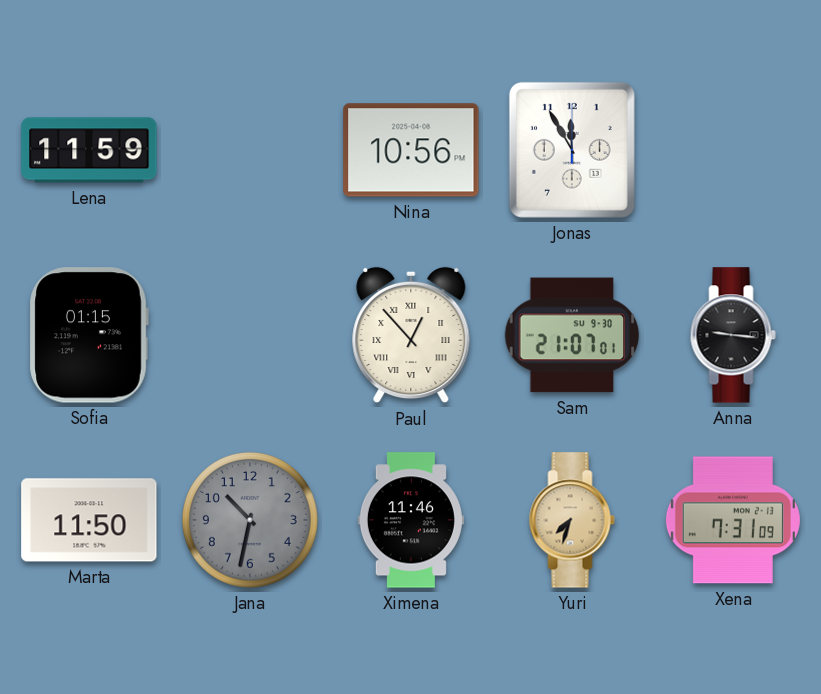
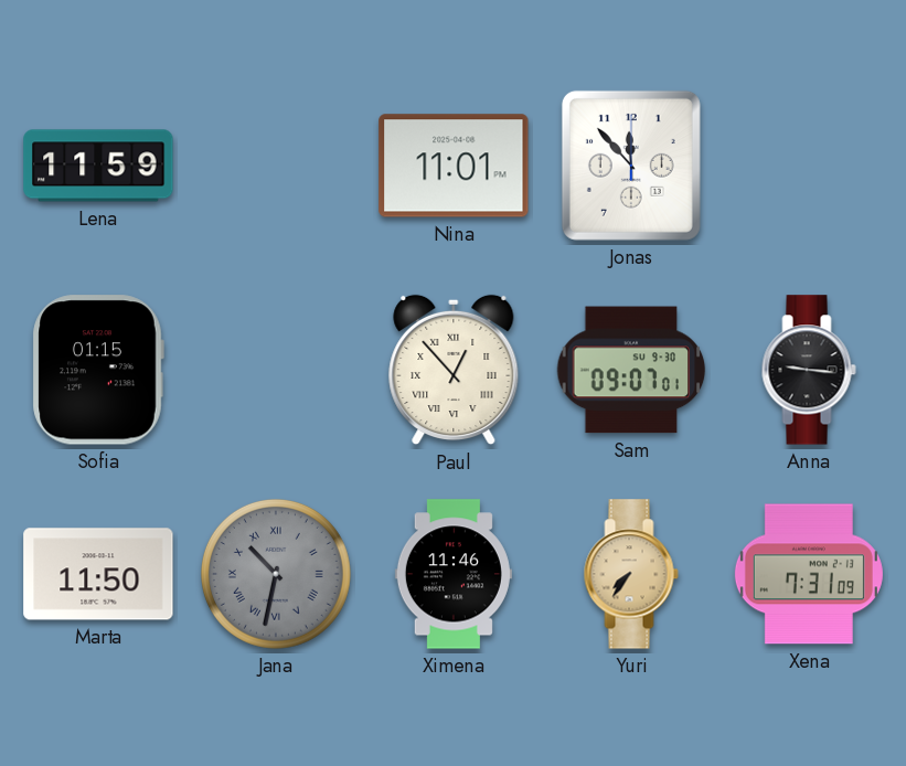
Nina: 10:56 -> 11:01 (454, 166)
Jonas: 11:55 -> 11:53 (631, 166)
Sam: 21:07 -> 09:07 (631, 370)
Jana numerals: Arabic -> Roman (276, 574)
Yuri: 7:33 -> 7:36 (631, 574)
